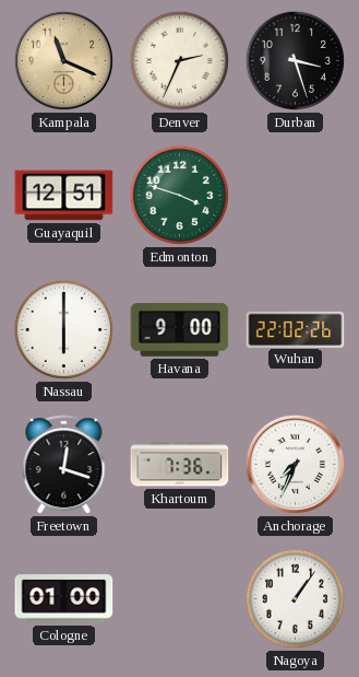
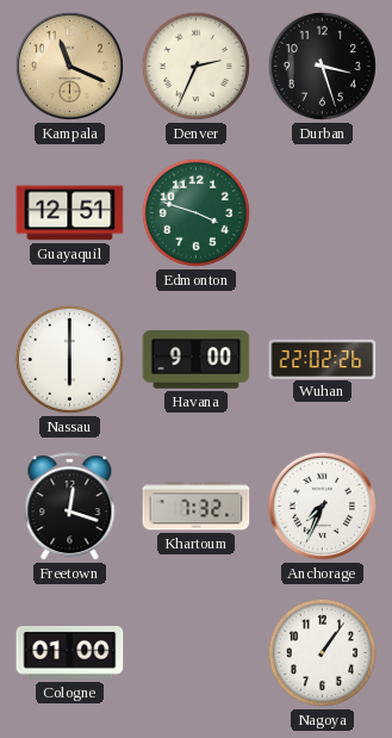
Khartoum: 7:36 -> 7:32 (197, 507)
